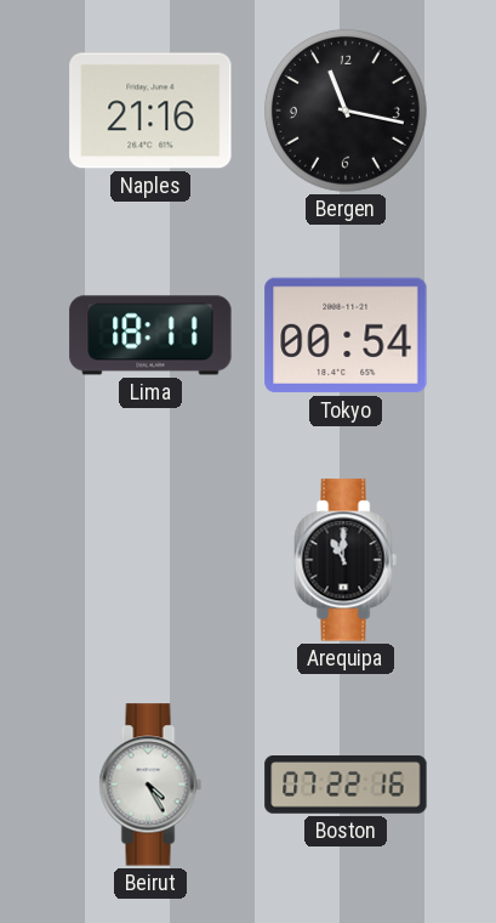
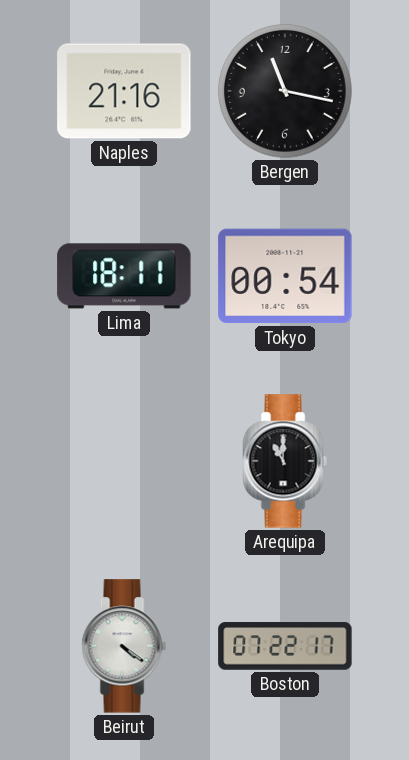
Beirut: 4:25 -> 4:21 (124, 646)
Boston: 07:22:16 -> 07:22:17 (285, 646)
